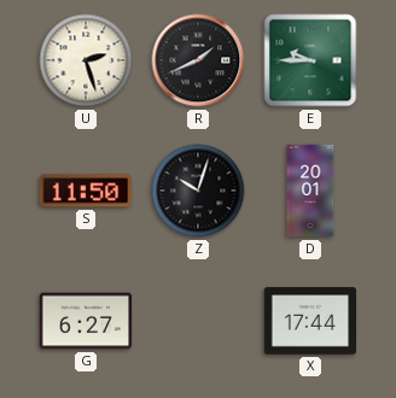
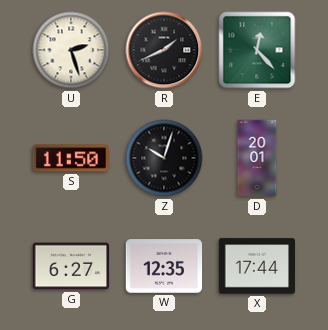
E: 9:45 -> 12:23 (257, 50)
W: none -> 12:35 (164, 266)
